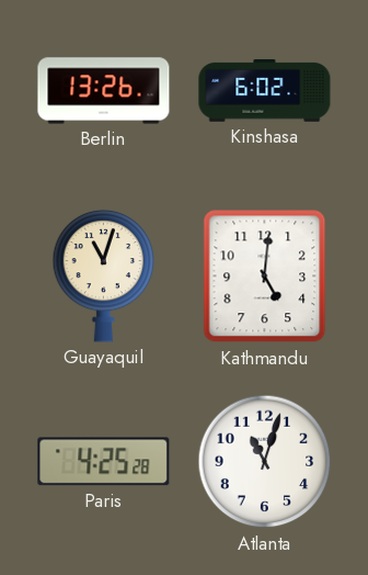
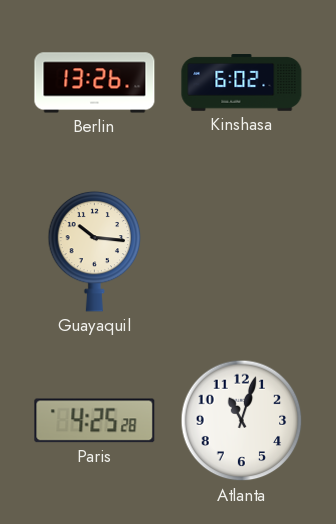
Guayaquil: 11:03 -> 10:16 (95, 251)
Kathmandu: 5:01 -> none (265, 277)
